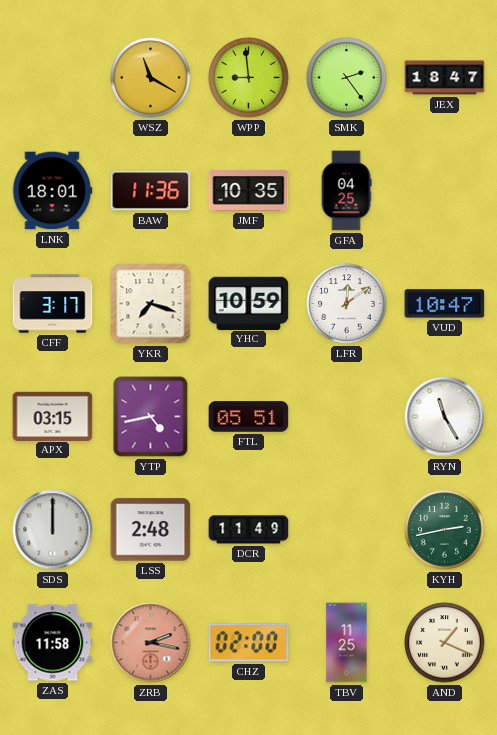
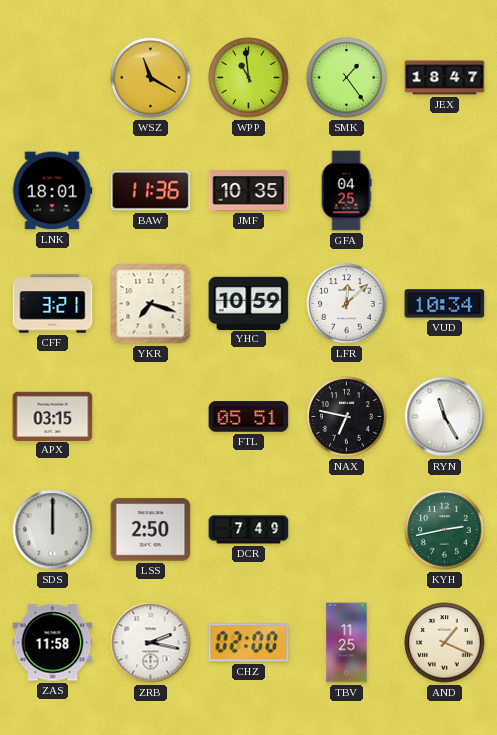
WPP: 8:59 -> 10:59 (249, 78)
SMK: 2:24 -> 1:24 (347, 78)
CFF: 3:17 -> 3:21 (53, 304)
LFR: 12:09 -> 12:08 (347, 304)
VUD: 10:47 -> 10:34 (445, 304)
YTP: 4:43 -> none (151, 417)
NAX: none -> 6:47 (347, 417)
LSS: 2:48 -> 2:50 (151, 530)
DCR: 11:49 -> 7:49 (249, 530)
ZRB dial: salmon -> white (151, 643)
